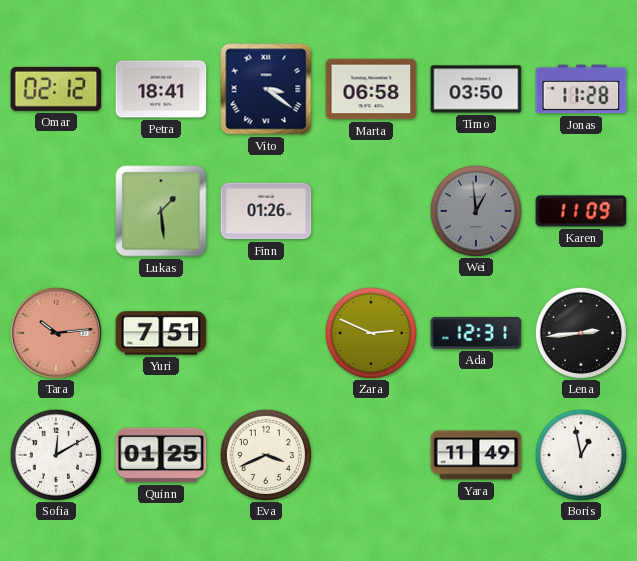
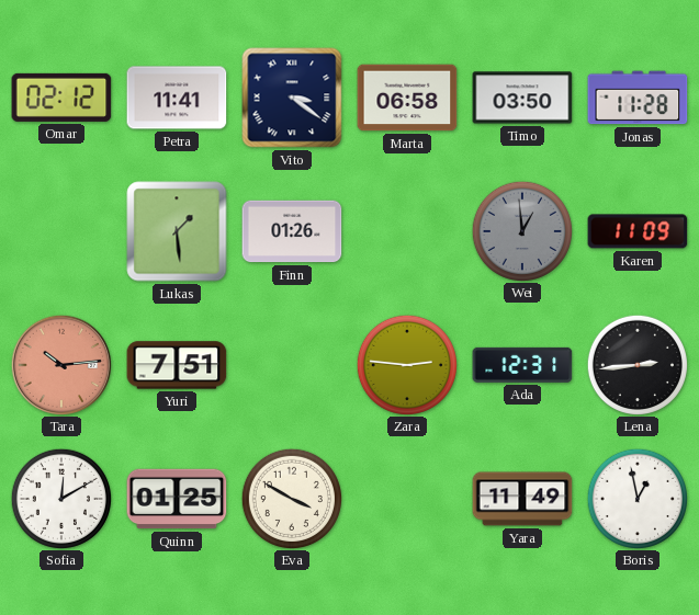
Petra: 18:41 -> 11:41 (177, 98)
Zara: 2:49 -> 2:46 (406, 364)
Eva: 3:41 -> 3:50 (291, 498)
